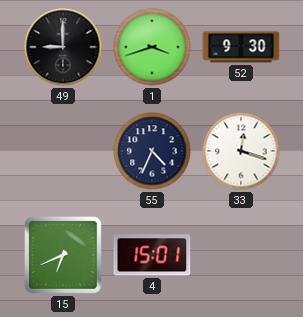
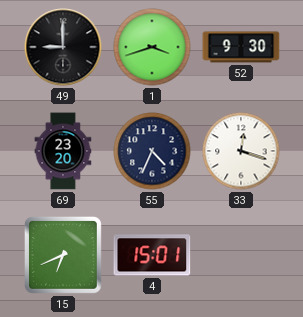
69: none -> 23:20 (63, 151)
